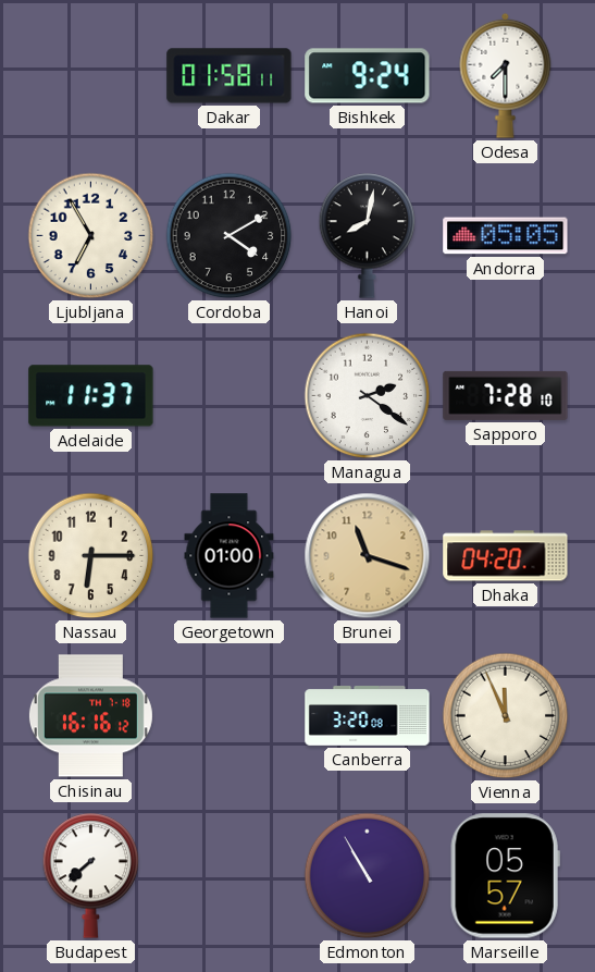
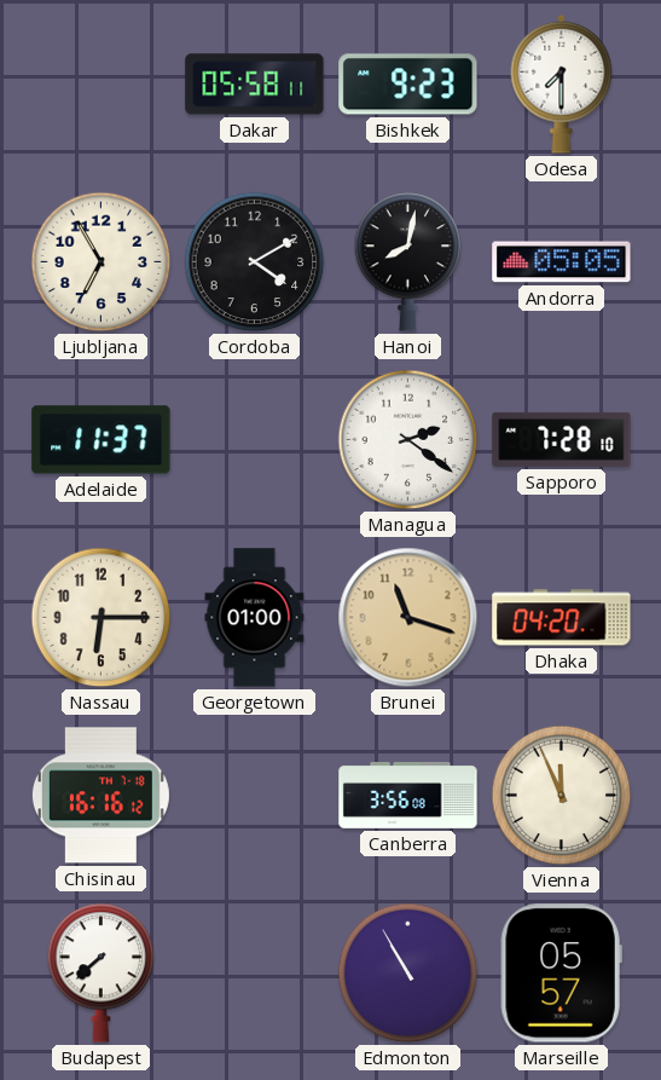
Dakar: 01:58 -> 05:58 (255, 85)
Bishkek: 9:24 -> 9:23 (408, 85)
Canberra: 3:20 -> 3:56 (408, 796)
